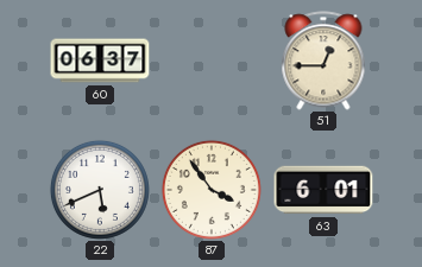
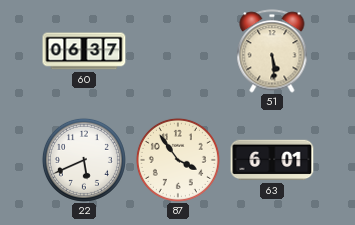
51: 12:45 -> 5:29 (272, 51)
